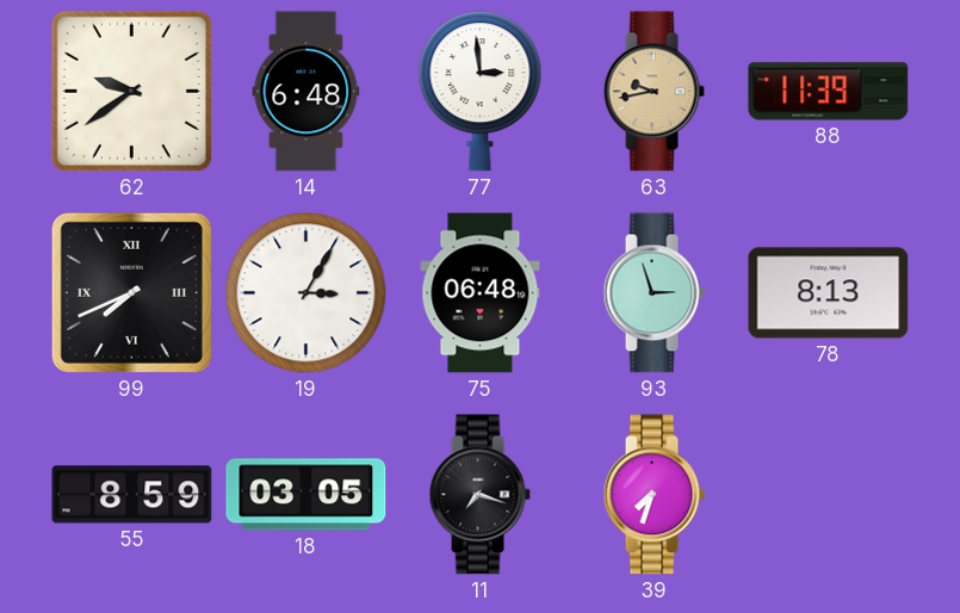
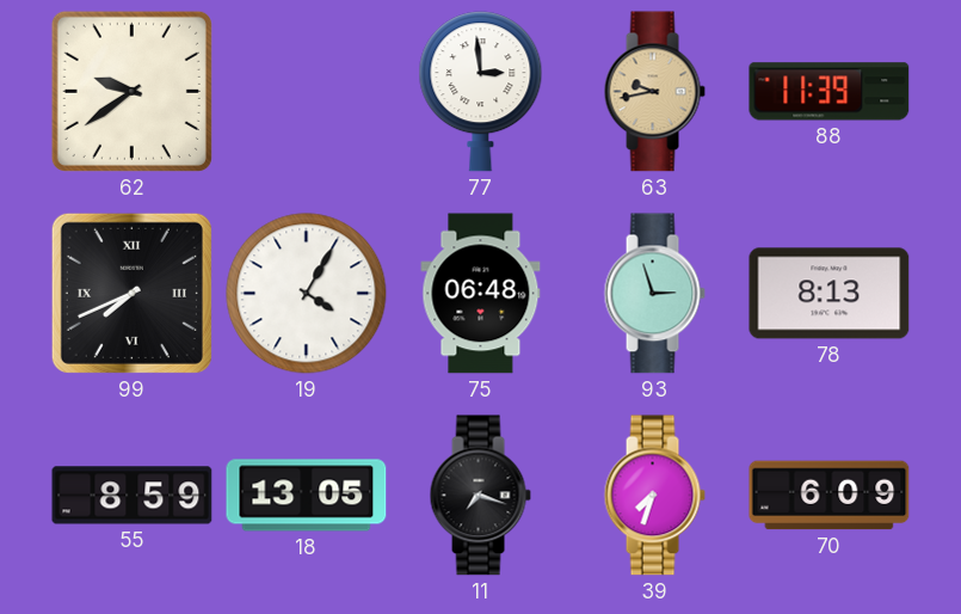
14: 6:48 -> none (306, 92)
19: 3:05 -> 4:05 (307, 294)
18: 03:05 -> 13:05 (307, 496)
70: none -> 6:09 (830, 496)
